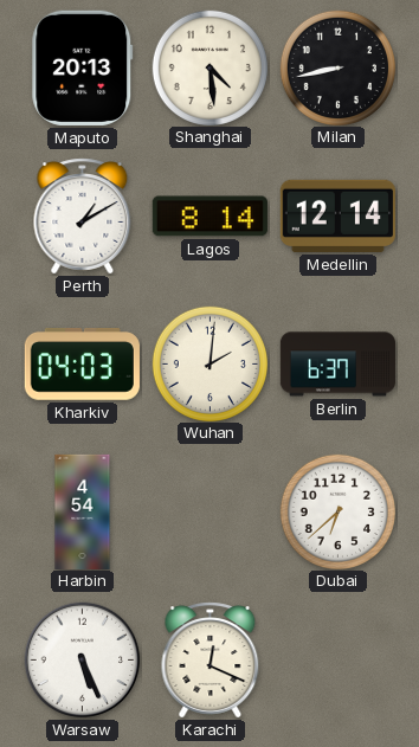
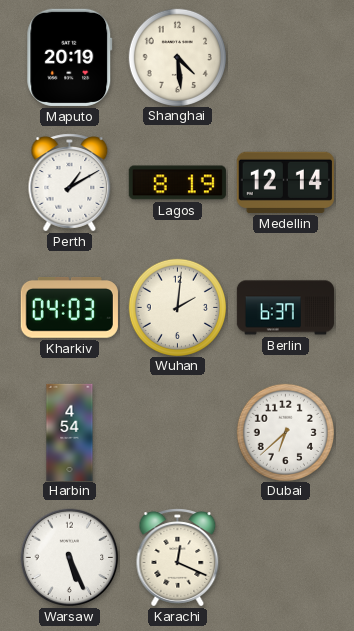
Maputo: 20:13 -> 20:19 (70, 57)
Milan: 8:43 -> none (337, 67)
Lagos: 8:14 -> 8:19 (177, 183)
